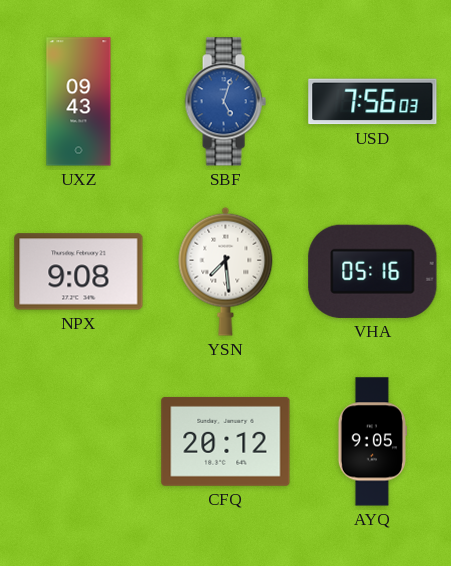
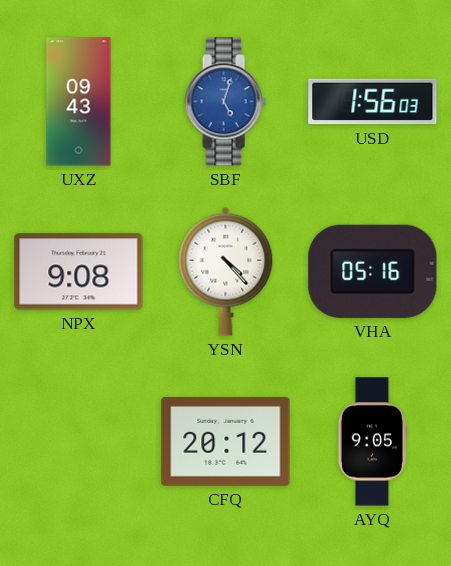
USD: 7:56 -> 1:56 (373, 102)
YSN: 7:29 -> 4:23 (226, 271)
